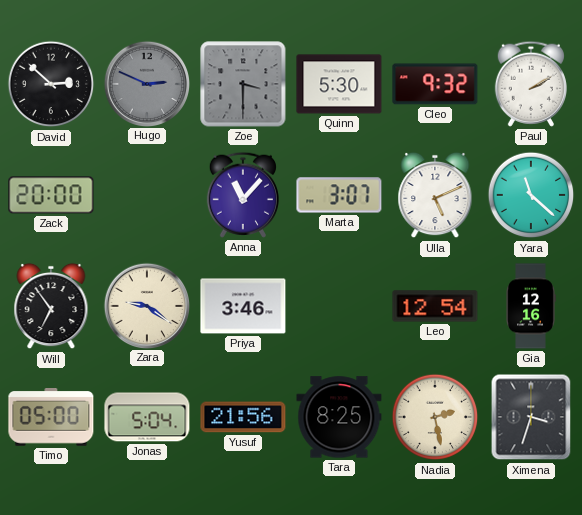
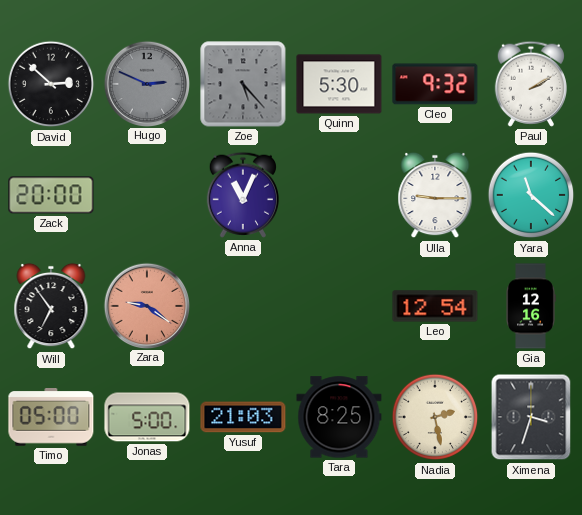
Zoe: 3:30 -> 5:23 (243, 84)
Anna: 11:07 -> 11:04 (243, 195)
Marta: 3:07 -> none (339, 195)
Ulla: 5:11 -> 9:15 (435, 195)
Zara dial: cream -> salmon (146, 305)
Priya: 3:46 -> none (243, 306)
Jonas: 5:04 -> 5:00 (147, 417)
Yusuf: 21:56 -> 21:03 (243, 417)
